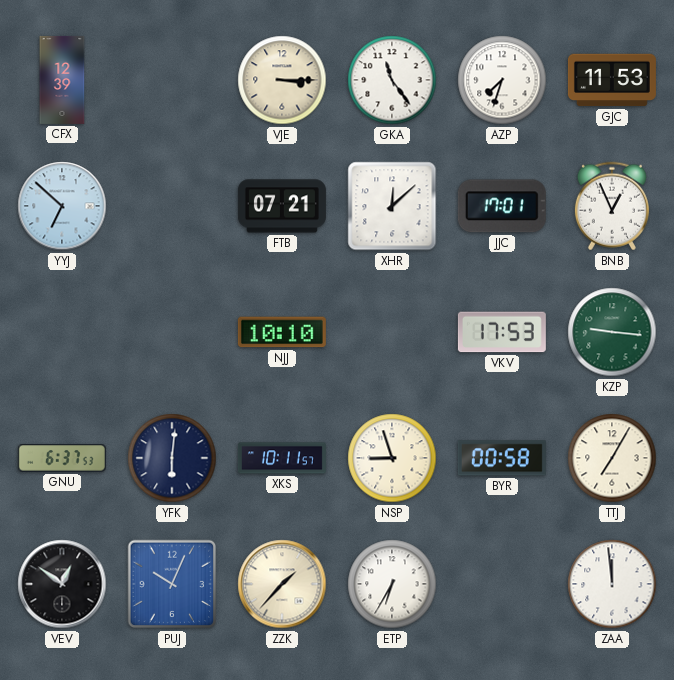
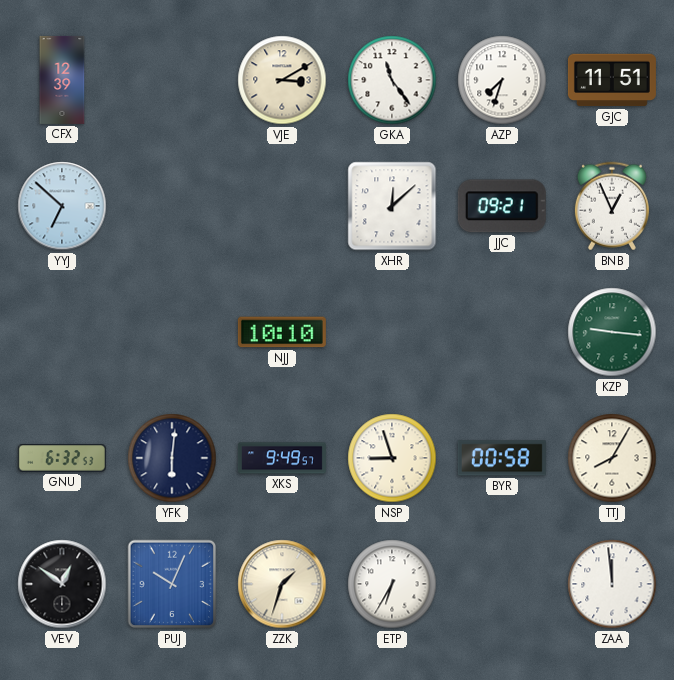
VJE: 3:15 -> 3:10 (282, 80)
GJC: 11:53 -> 11:51 (612, 80)
FTB: 07:21 -> none (282, 206)
JJC: 17:01 -> 09:21 (502, 206)
VKV: 17:53 -> none (502, 332)
GNU: 6:37 -> 6:32 (62, 458)
XKS: 10:11 -> 9:49 (282, 458)
TTJ: 7:05 -> 8:05 (612, 458)
ZZK: 1:37 -> 1:33 (282, 584)
